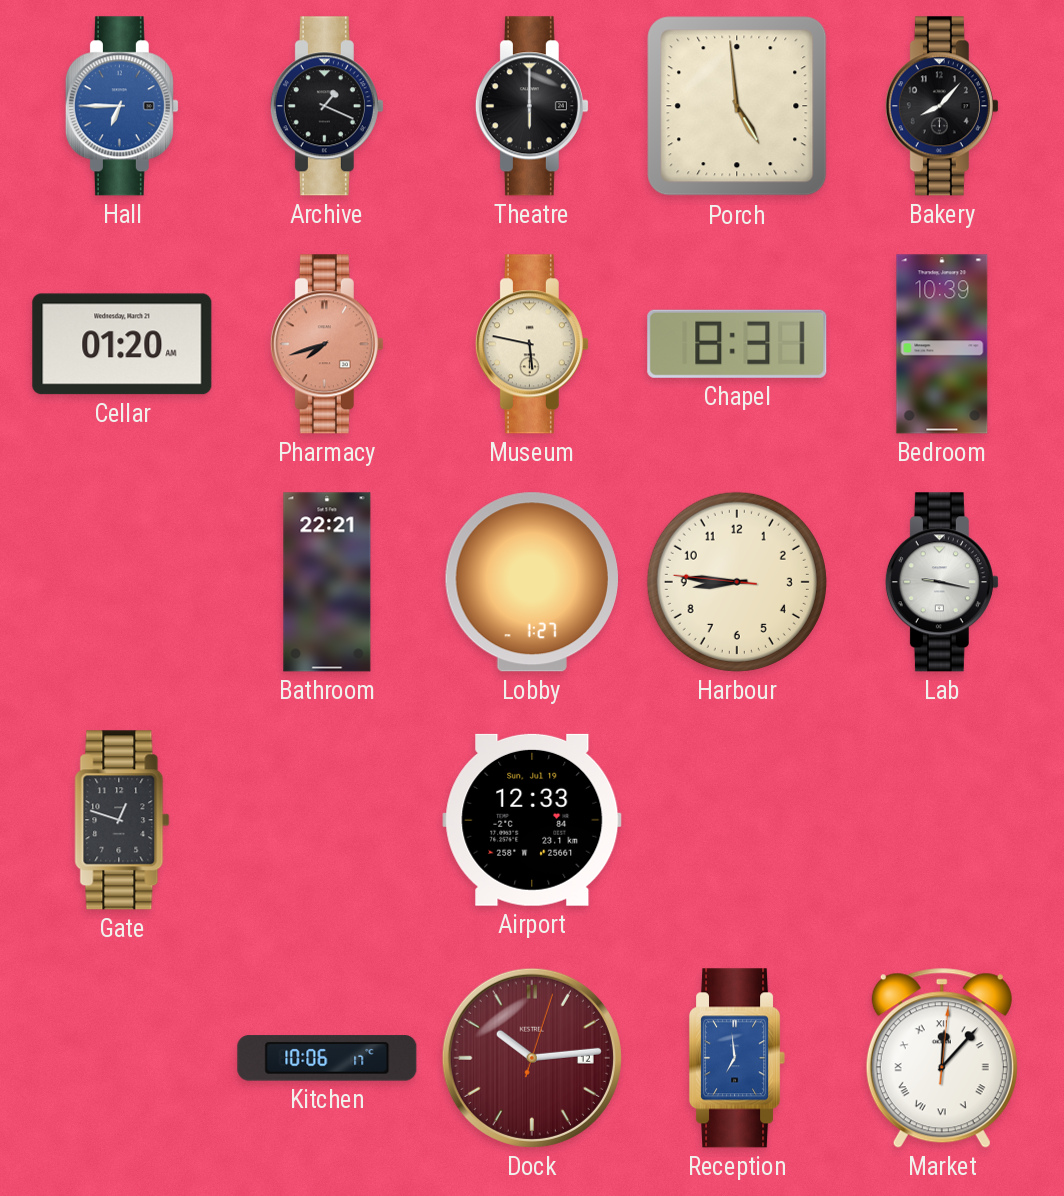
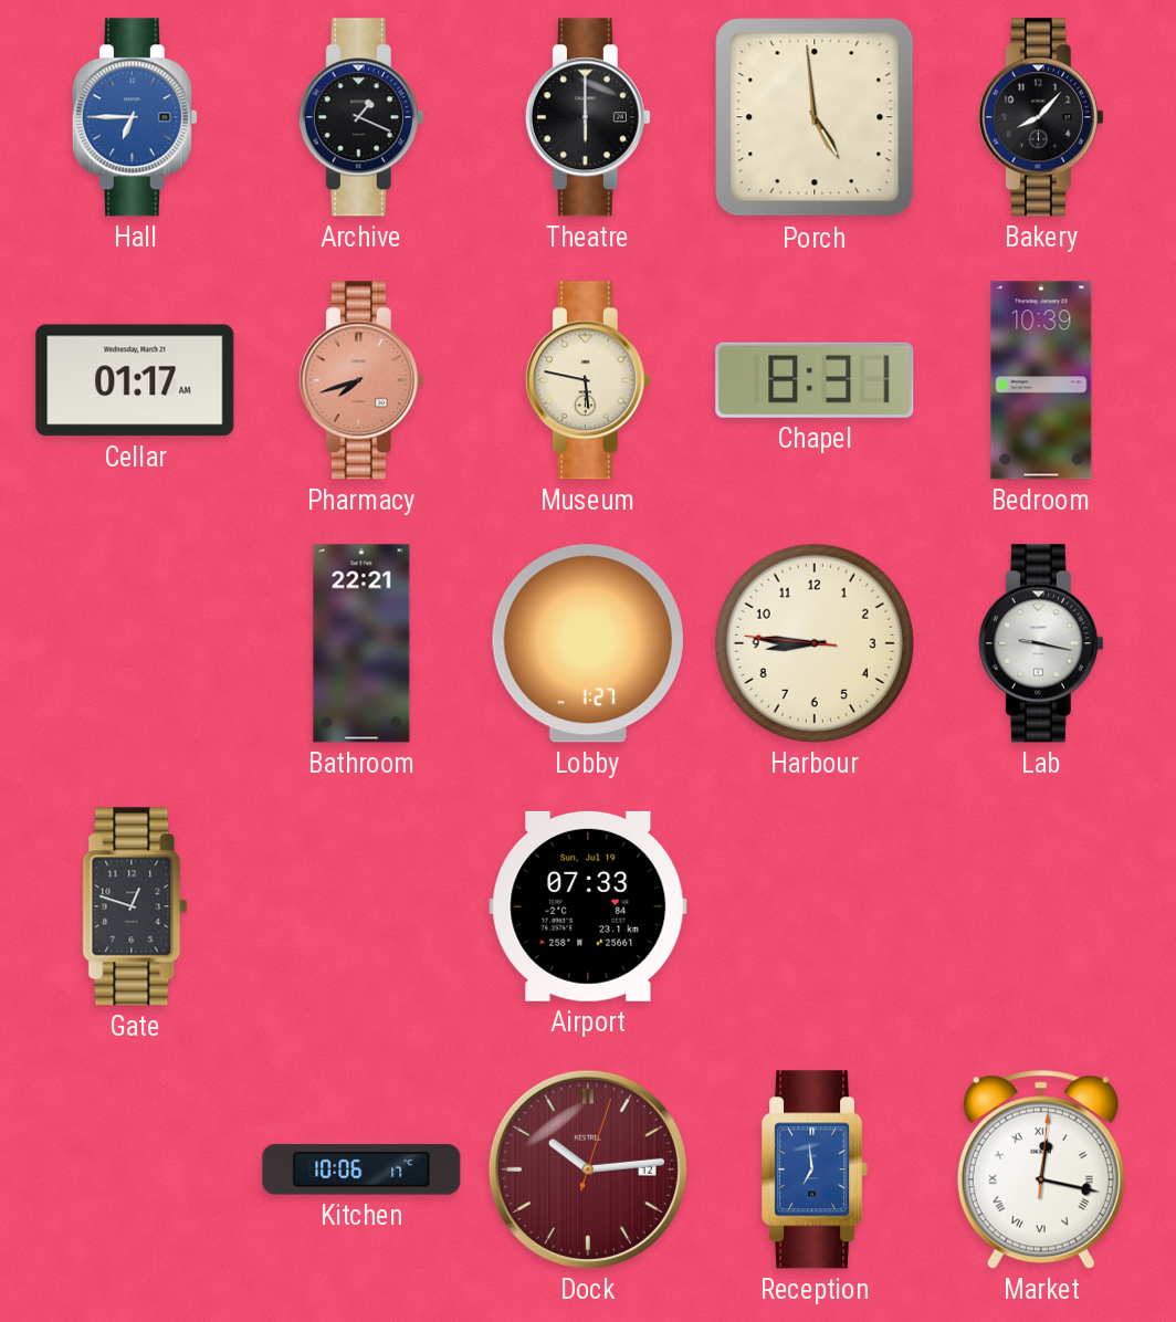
Cellar: 01:20 -> 01:17 (135, 380)
Airport: 12:33 -> 07:33 (588, 906)
Market: 12:07 -> 12:17 (1041, 1169)
